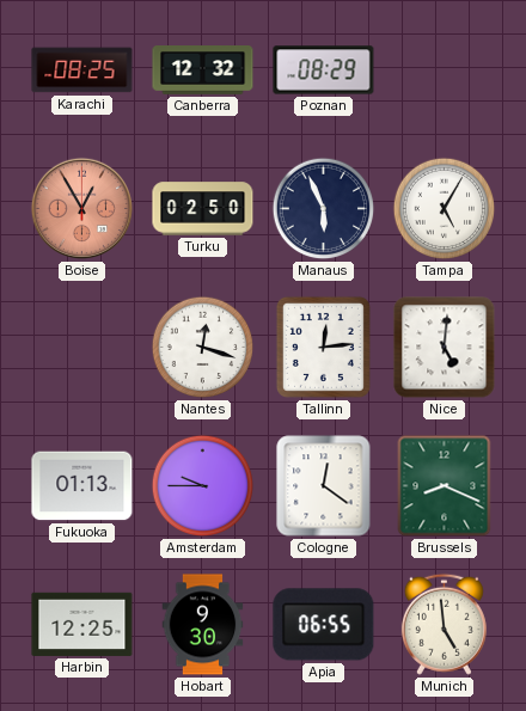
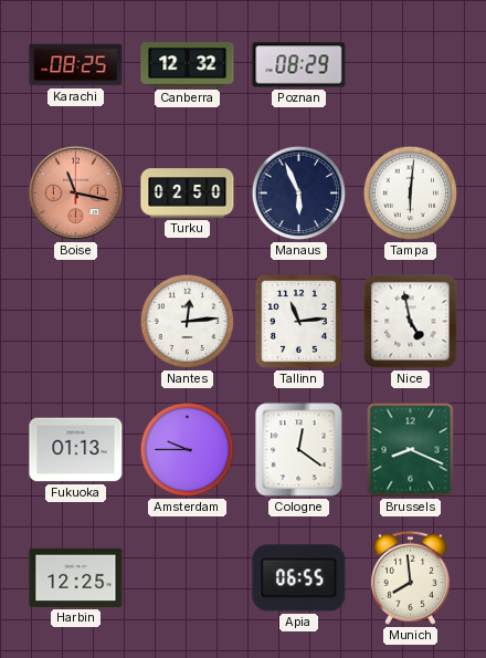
Boise: 12:55 -> 11:17 (75, 192)
Tampa: 5:05 -> 6:01 (411, 194)
Nantes: 12:18 -> 12:14 (188, 322)
Tallinn: 12:14 -> 11:14 (298, 321)
Nice: 5:01 -> 4:58 (411, 322)
Hobart: 9:30 -> none (203, 625)
Munich: 4:59 -> 7:59 (410, 577)
